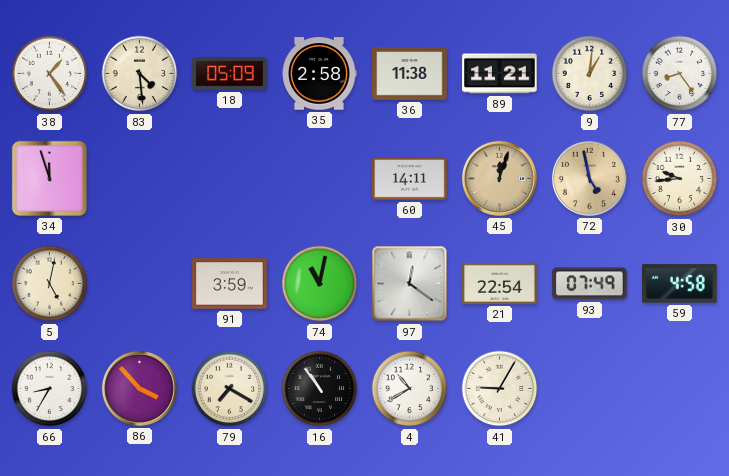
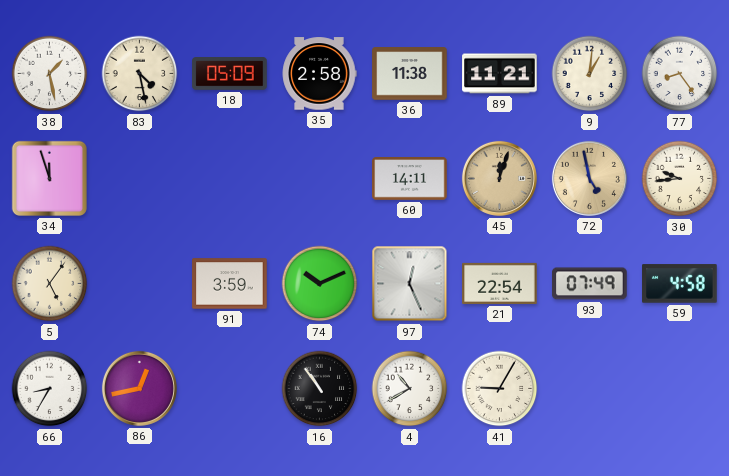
38: 1:24 -> 1:28 (50, 74)
83: 4:29 -> 4:28 (140, 74)
5: 5:02 -> 5:06 (50, 284)
74: 11:02 -> 10:11 (320, 284)
97: 12:21 -> 12:26 (410, 284)
86: 3:53 -> 12:43 (139, 388)
79: 7:20 -> none (230, 389)
